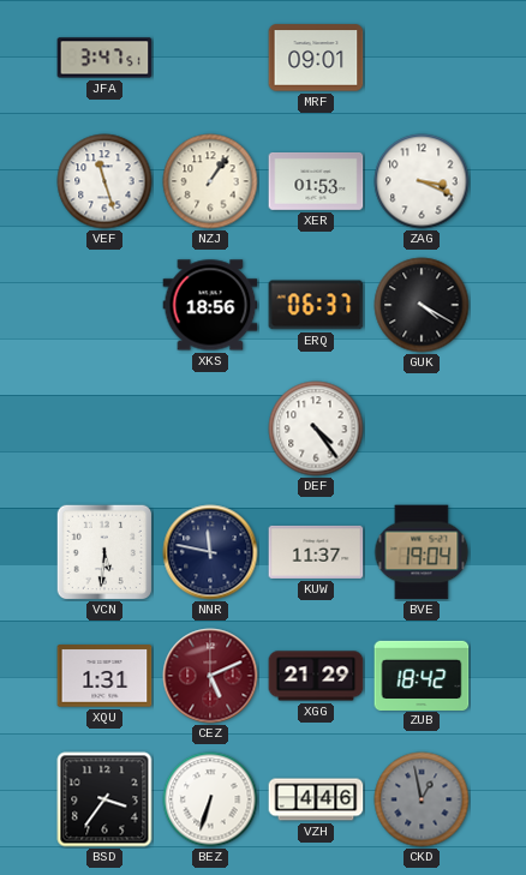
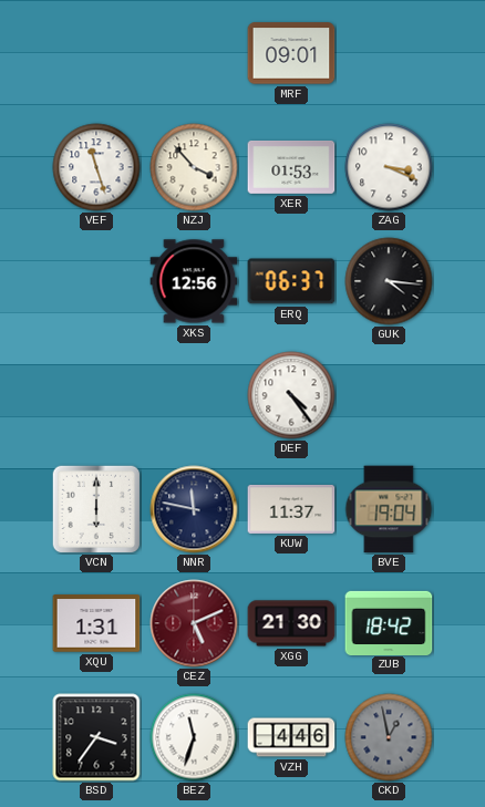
JFA: 3:47 -> none (104, 58)
NZJ: 1:06 -> 3:53 (194, 167)
XKS: 18:56 -> 12:56 (194, 281)
GUK: 4:20 -> 4:16 (389, 281)
VCN: 5:31 -> 6:00 (96, 509)
XGG: 21:29 -> 21:30 (291, 623)
BEZ: 6:33 -> 11:33 (194, 737)
